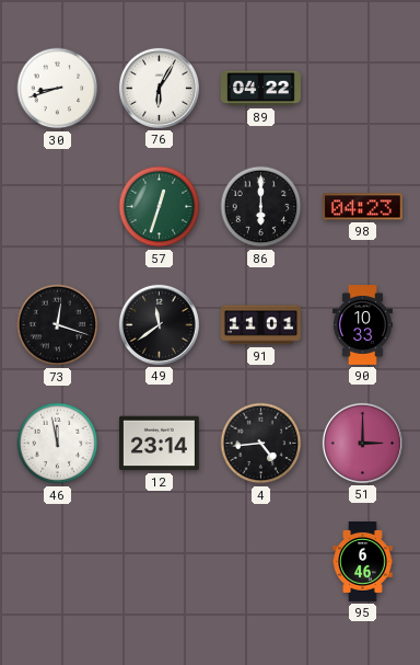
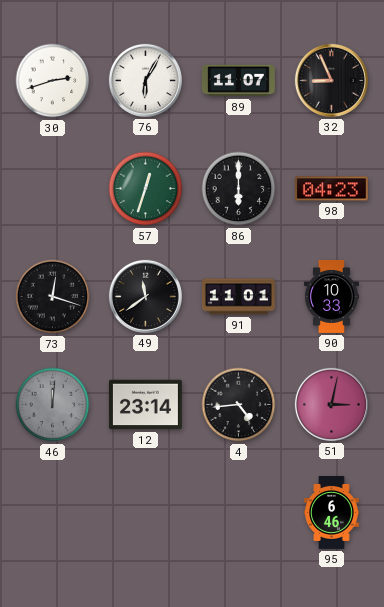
30: 8:42 -> 2:42 (53, 81)
89: 04:22 -> 11:07 (238, 81)
32: none -> 8:56 (331, 80)
46: 11:58 -> 12:01 (53, 405)
46 dial: white -> grey (53, 405)
51: 3:00 -> 3:02 (331, 404)
